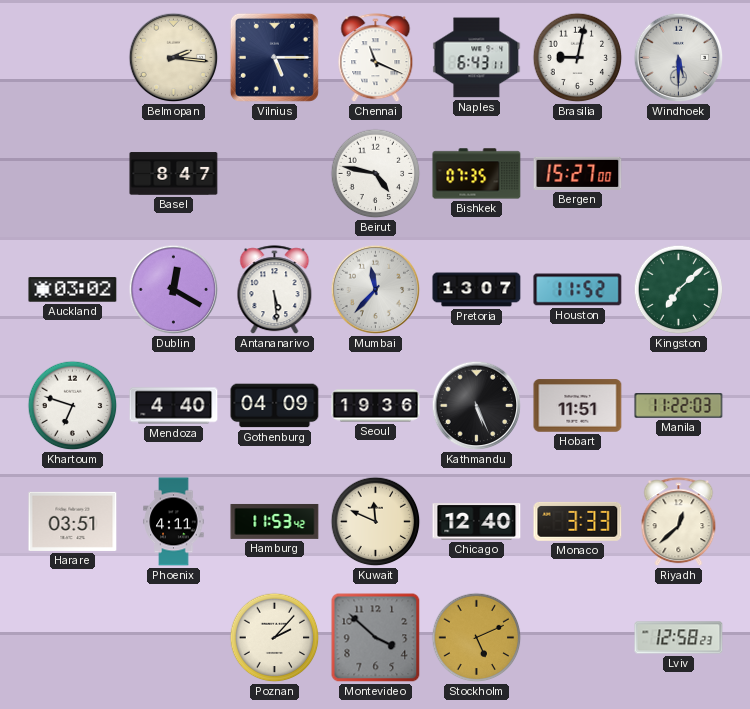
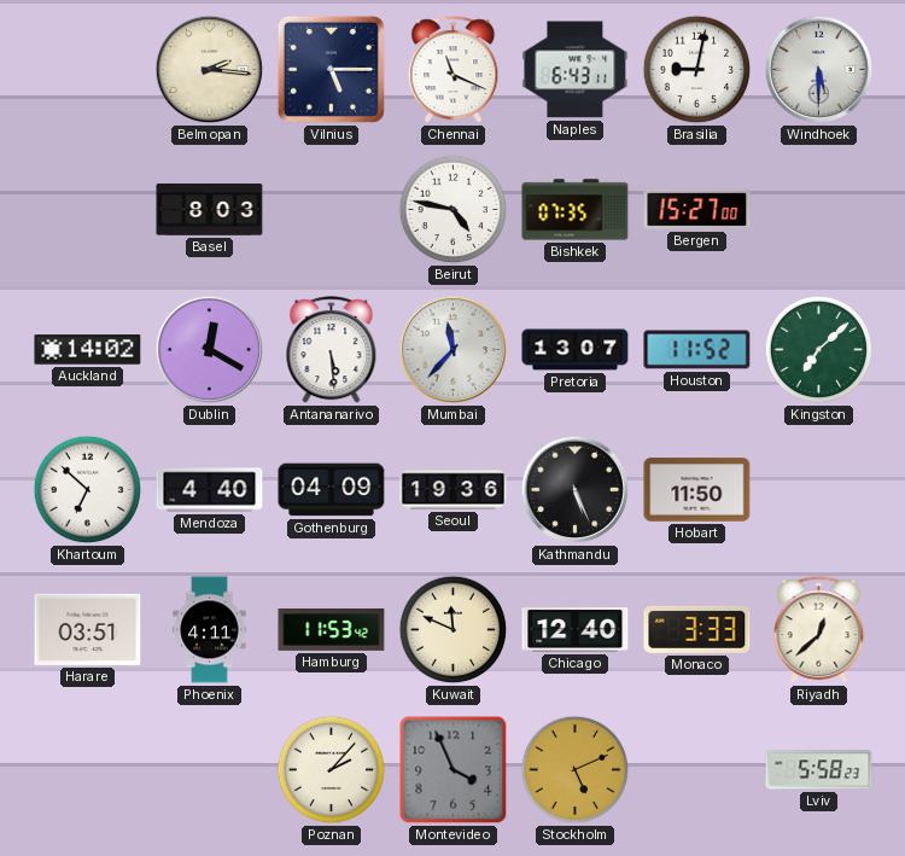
Basel: 8:47 -> 8:03 (210, 210)
Auckland: 03:02 -> 14:02 (88, 350)
Khartoum: 6:48 -> 6:52 (88, 490)
Hobart: 11:51 -> 11:50 (697, 490)
Manila: 11:22 -> none (679, 406)
Montevideo: 3:52 -> 3:56 (454, 770)
Lviv: 12:58 -> 5:58 (819, 770)
